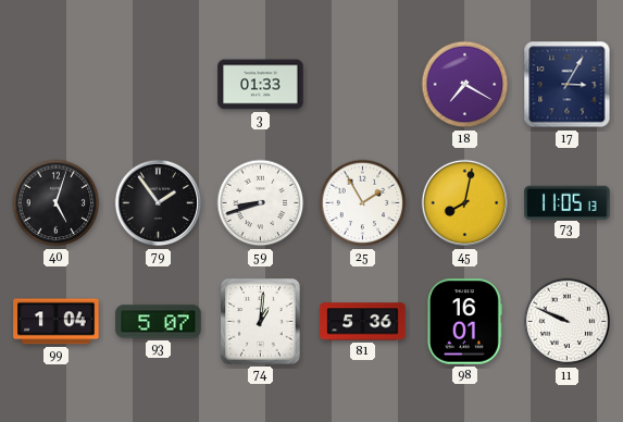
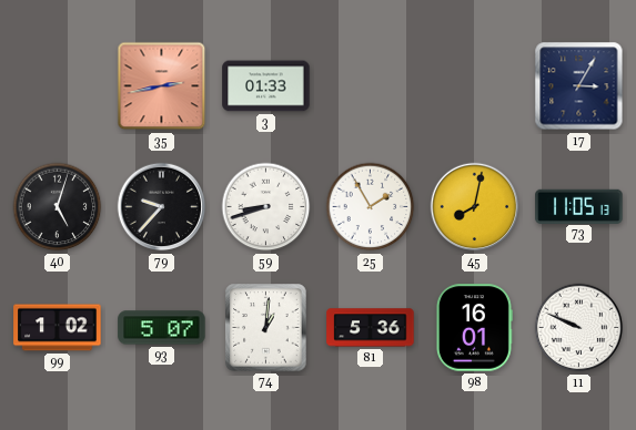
35: none -> 2:43 (162, 86)
18: 7:20 -> none (465, 85)
79: 1:54 -> 9:37 (162, 207)
99: 1:04 -> 1:02 (58, 328)
